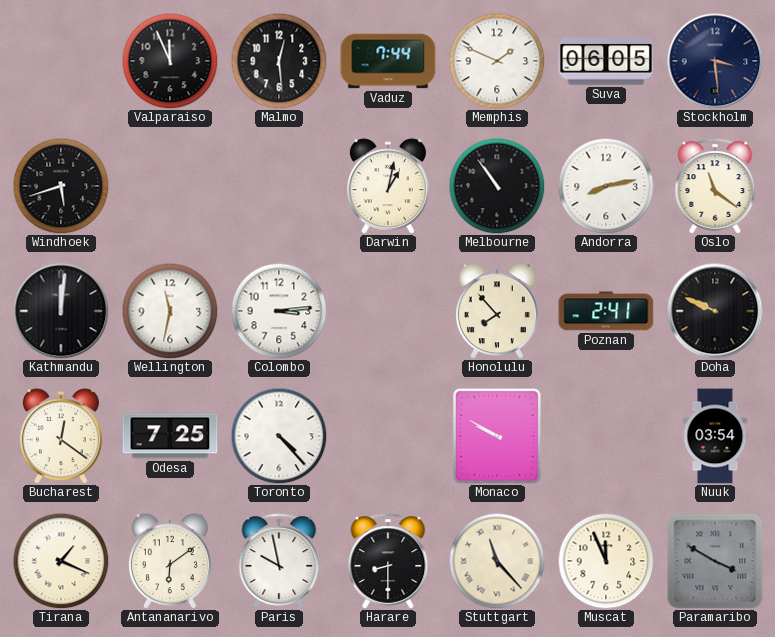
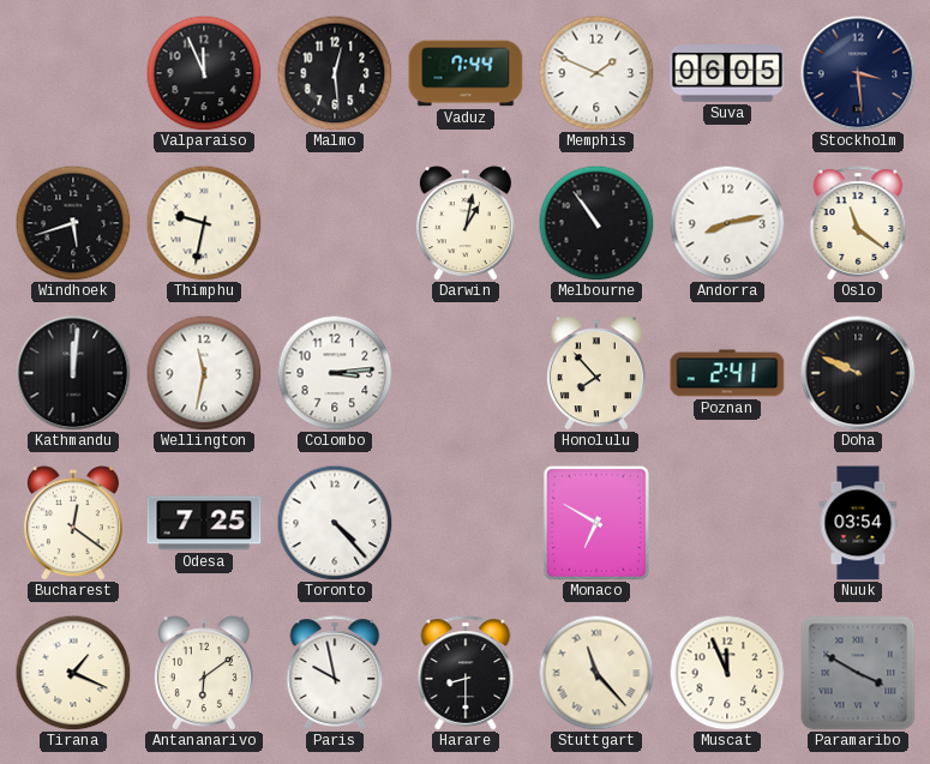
Thimphu: none -> 9:32 (204, 223)
Monaco: 9:50 -> 6:50 (596, 523)
